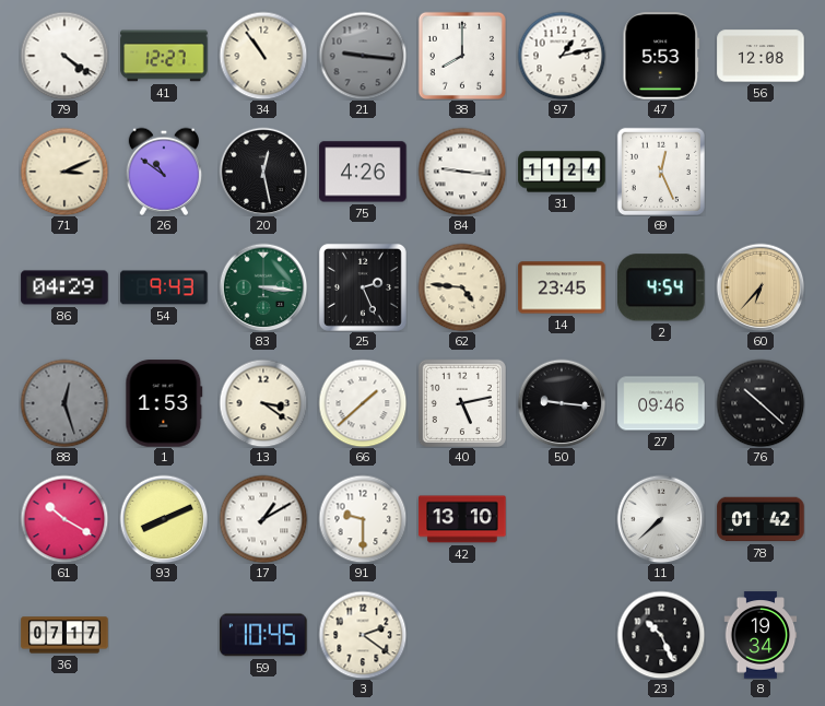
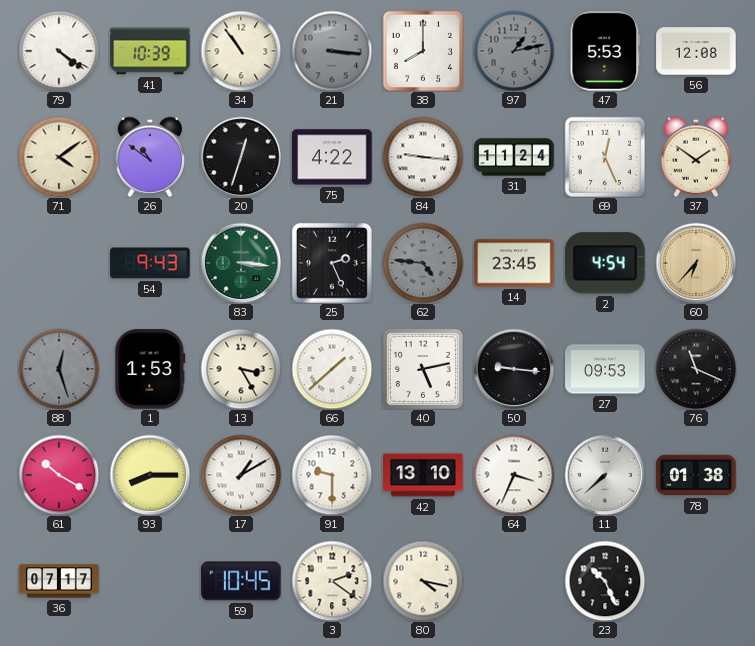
41: 12:27 -> 10:39 (150, 51)
21: 9:16 -> 3:16 (332, 51)
97 dial: white -> grey (514, 51)
71: 3:11 -> 4:09 (59, 157)
20: 12:28 -> 12:33 (241, 157)
75: 4:26 -> 4:22 (332, 157)
37: none -> 1:51 (695, 157)
86: 04:29 -> none (64, 287)
62 dial: cream -> grey (423, 263)
13: 3:21 -> 3:25 (241, 369)
27: 09:46 -> 09:53 (605, 369)
76: 10:22 -> 11:19 (696, 369)
93: 8:11 -> 8:15 (150, 475)
64: none -> 3:34 (514, 475)
78: 01:42 -> 01:38 (696, 475)
80: none -> 4:17 (423, 581)
8: 19:34 -> none (761, 635)
